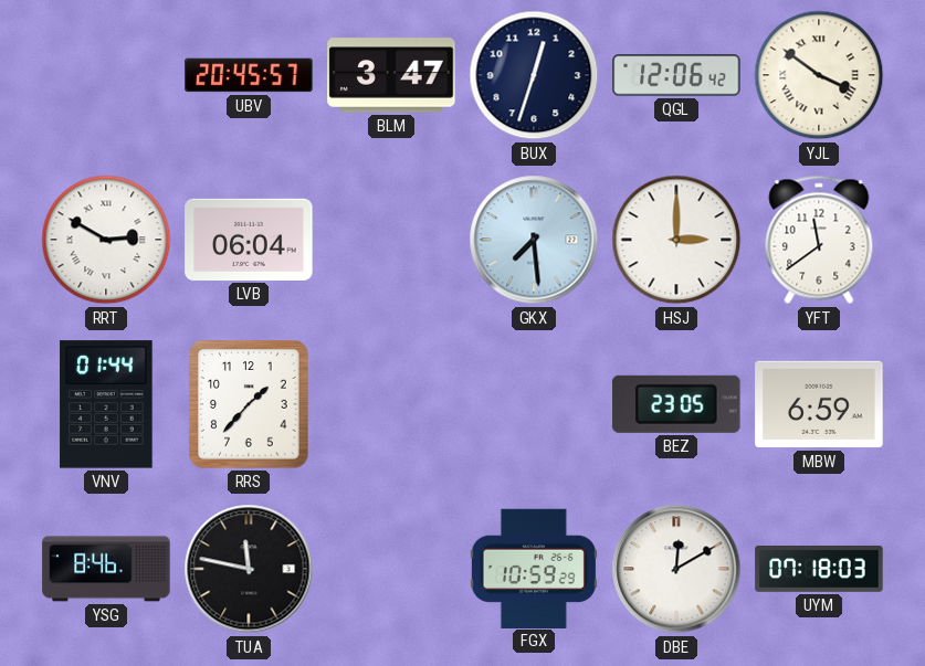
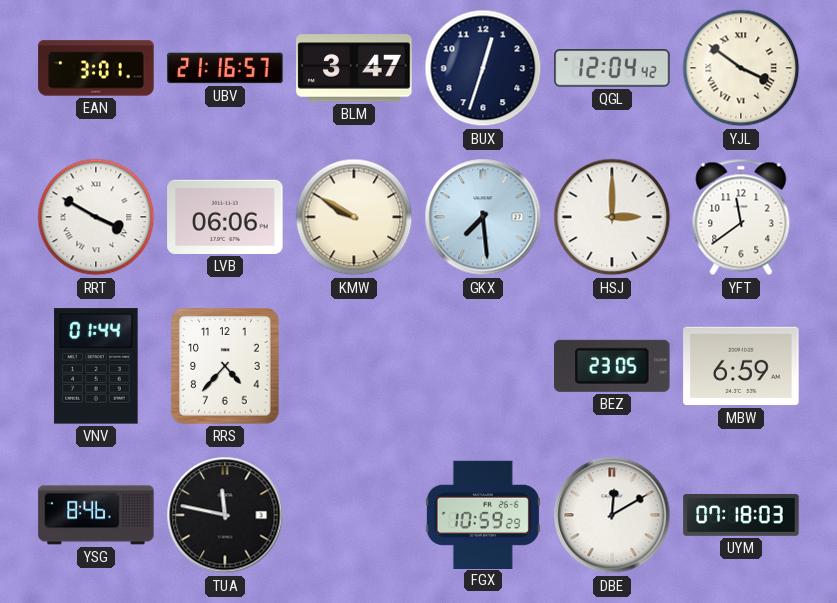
EAN: none -> 3:01 (96, 68)
UBV: 20:45 -> 21:16 (225, 68)
QGL: 12:06 -> 12:04 (612, 68)
RRT: 2:50 -> 3:50 (96, 217)
LVB: 06:04 -> 06:06 (225, 217)
KMW: none -> 9:50 (354, 217)
RRS: 1:37 -> 4:37 (225, 366)
